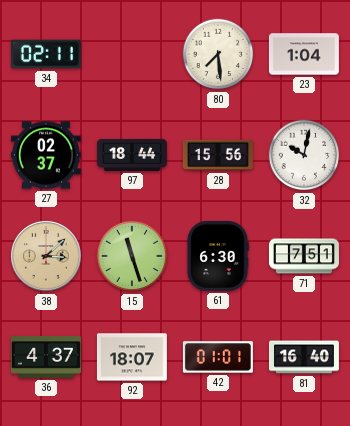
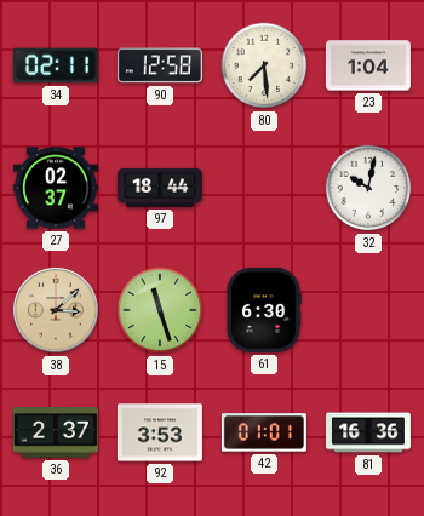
90: none -> 12:58 (160, 65)
28: 15:56 -> none (218, 155)
71: 7:51 -> none (304, 256)
36: 4:37 -> 2:37 (56, 434)
92: 18:07 -> 3:53 (160, 432)
81: 16:40 -> 16:36 (368, 432)
